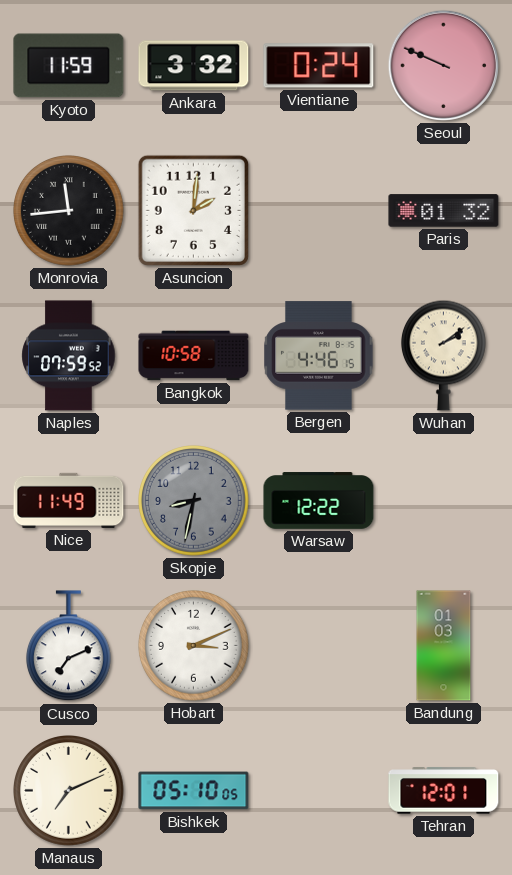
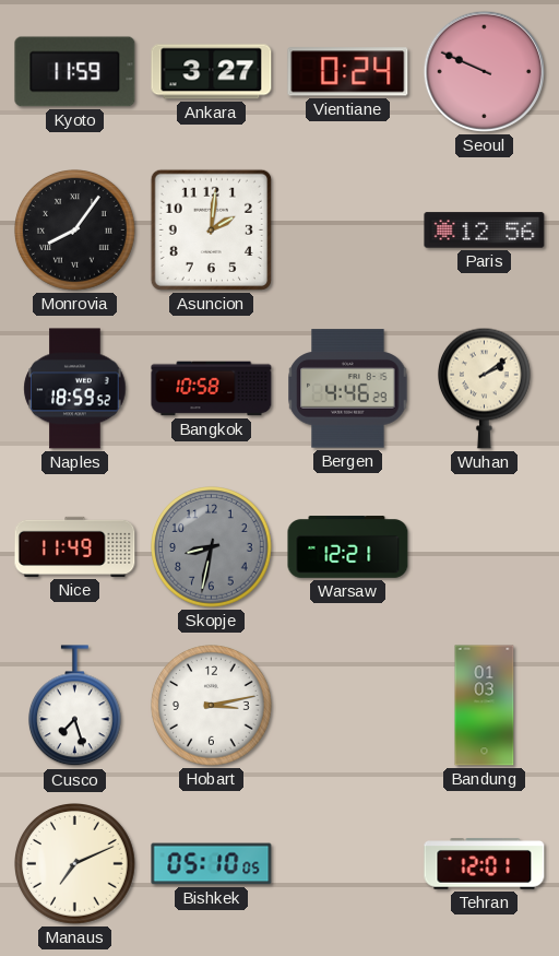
Ankara: 3:32 -> 3:27 (212, 72)
Monrovia: 11:44 -> 8:06 (75, 231)
Paris: 01:32 -> 12:56 (485, 231)
Naples: 07:59 -> 18:59 (75, 389)
Bergen: 4:46:15 -> 4:46:29 (348, 389)
Warsaw: 12:22 -> 12:21 (348, 547)
Cusco: 7:11 -> 7:27 (75, 706)
Hobart: 3:11 -> 3:13 (212, 706)
